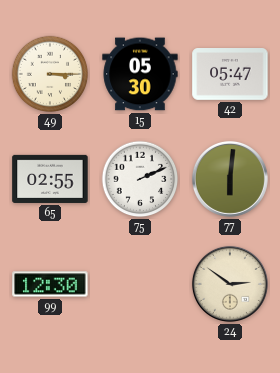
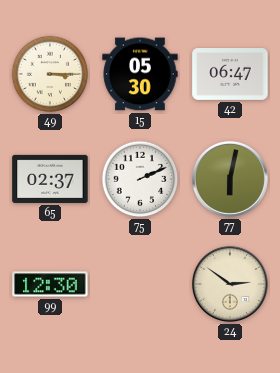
42: 05:47 -> 06:47 (230, 75)
65: 02:55 -> 02:37 (50, 179)
77: 6:01 -> 6:02 (230, 179)
